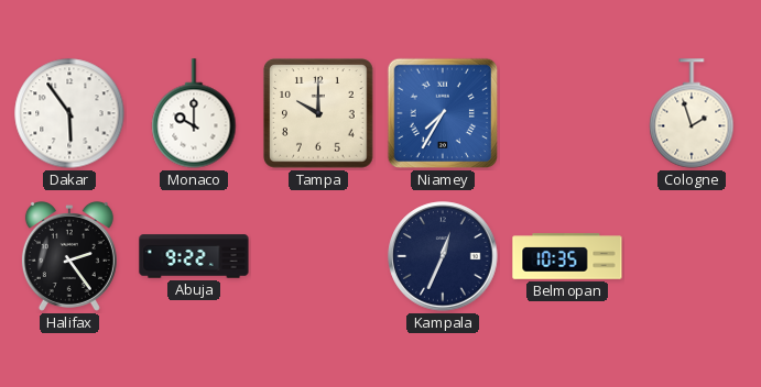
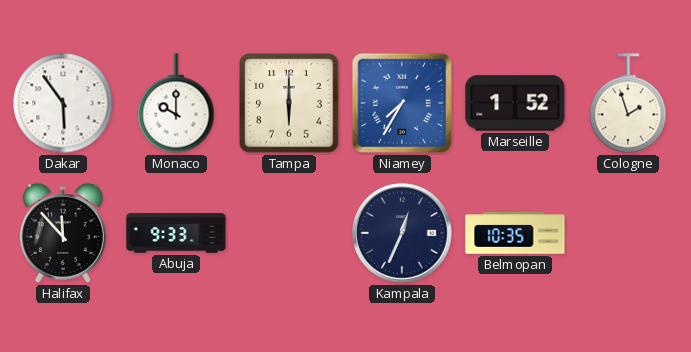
Tampa: 10:00 -> 6:00 (289, 103)
Marseille: none -> 1:52 (515, 103)
Halifax: 2:24 -> 11:53 (63, 233)
Abuja: 9:22 -> 9:33 (176, 233)
